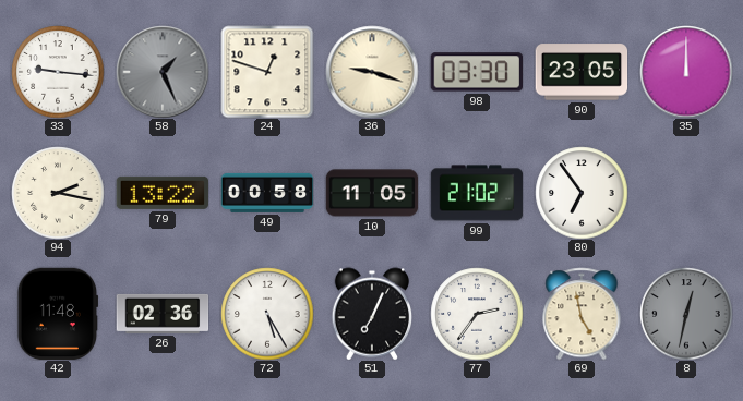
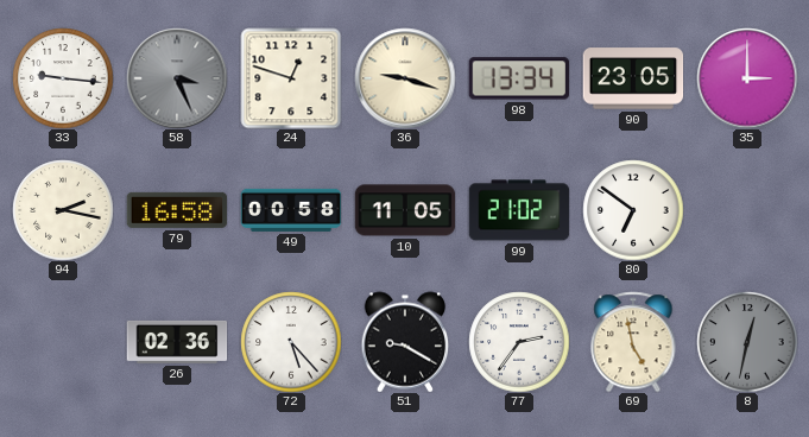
58: 1:26 -> 3:26 (177, 78)
98: 03:30 -> 13:34 (518, 78)
35: 12:00 -> 3:00 (747, 78)
79: 13:22 -> 16:58 (177, 210)
80: 6:54 -> 6:51 (633, 210)
42: 11:48 -> none (58, 314)
72: 5:25 -> 5:23 (291, 342)
51: 7:04 -> 9:20 (405, 342)
